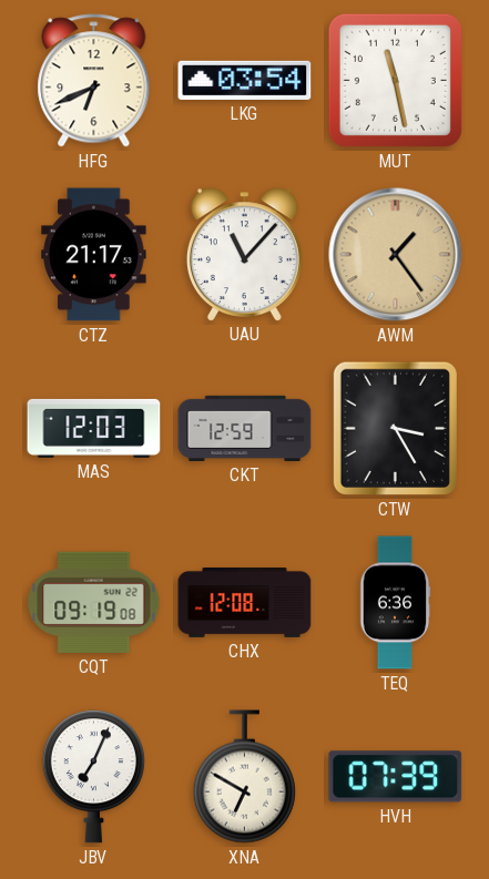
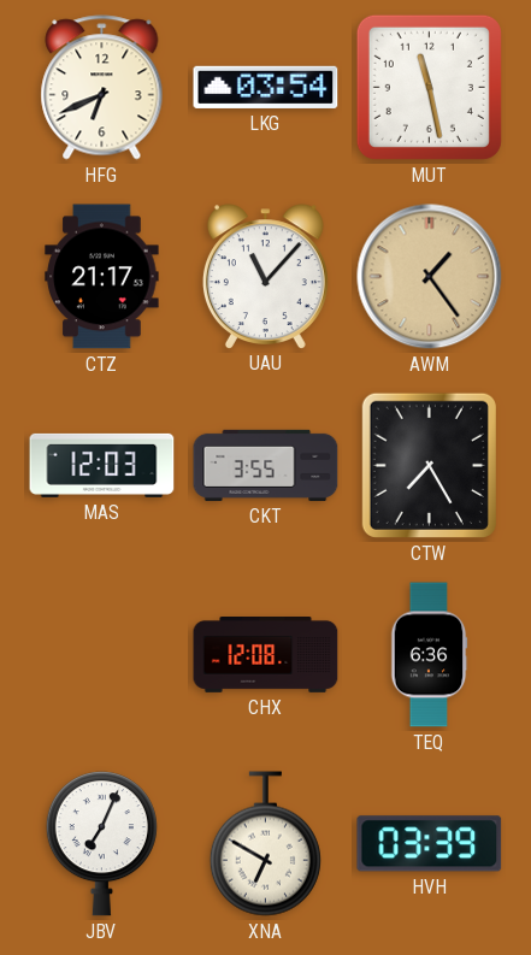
CKT: 12:59 -> 3:55 (266, 465)
CTW: 3:25 -> 7:25 (429, 465)
CQT: 09:19 -> none (94, 602)
HVH: 07:39 -> 03:39 (430, 844)
